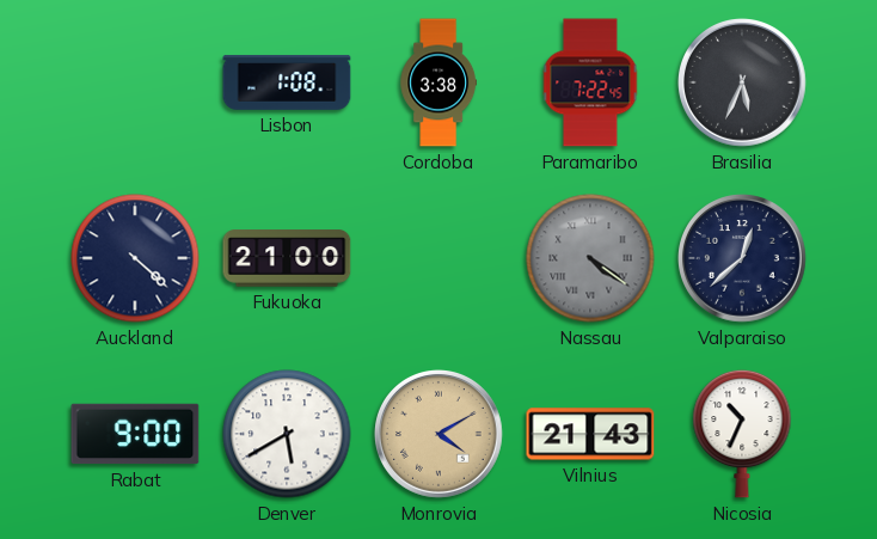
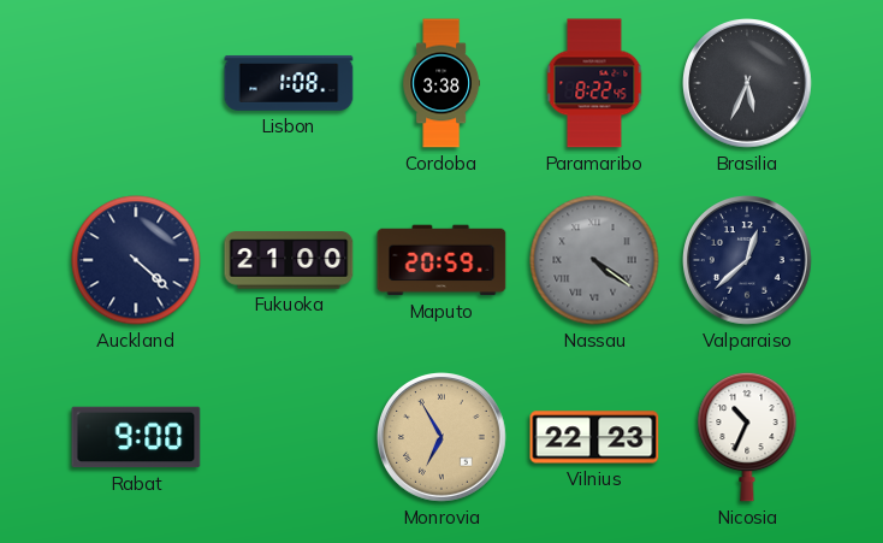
Paramaribo: 7:22 -> 8:22 (594, 83)
Maputo: none -> 20:59 (441, 260)
Denver: 5:40 -> none (287, 434)
Monrovia: 4:10 -> 6:55 (443, 438)
Vilnius: 21:43 -> 22:23 (594, 437)
